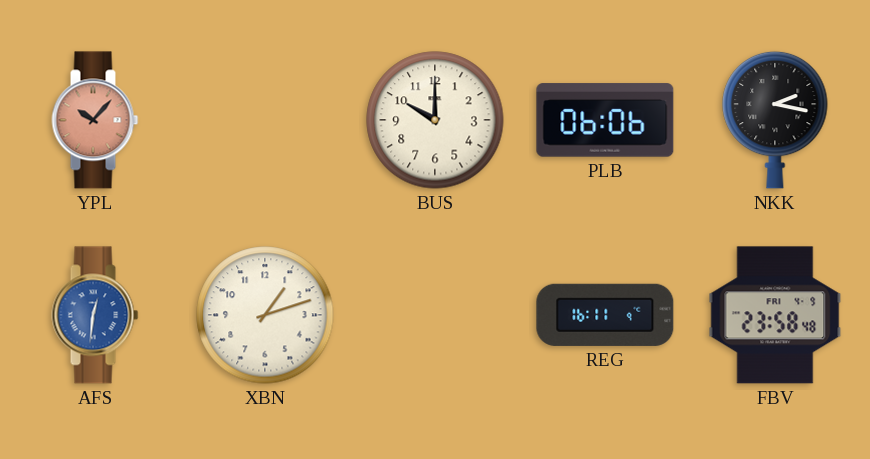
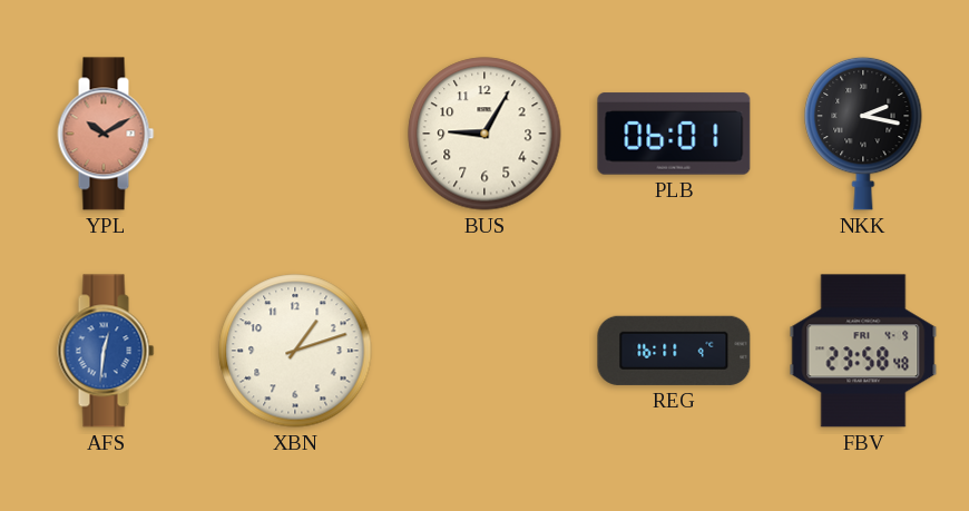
YPL: 10:07 -> 10:10 (106, 134)
BUS: 10:00 -> 9:05 (484, 134)
PLB: 06:06 -> 06:01 (674, 134)
